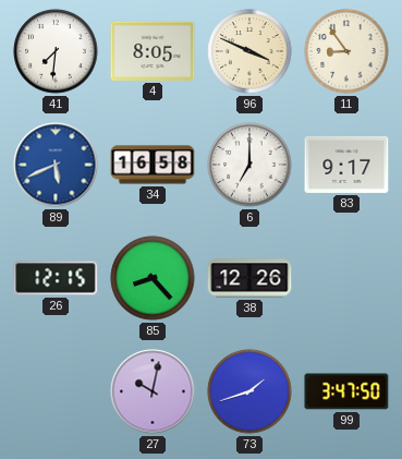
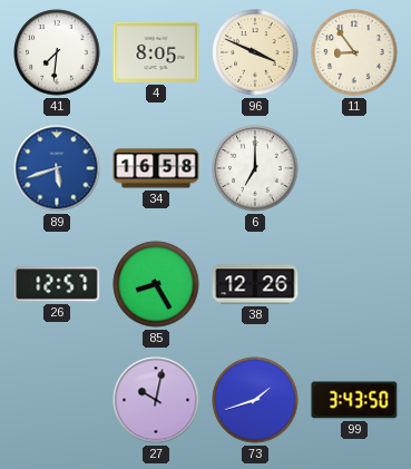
89: 5:41 -> 5:42 (57, 168)
83: 9:17 -> none (346, 165)
26: 12:15 -> 12:57 (57, 284)
85: 8:23 -> 8:25 (156, 284)
99: 3:47 -> 3:43 (354, 400)
